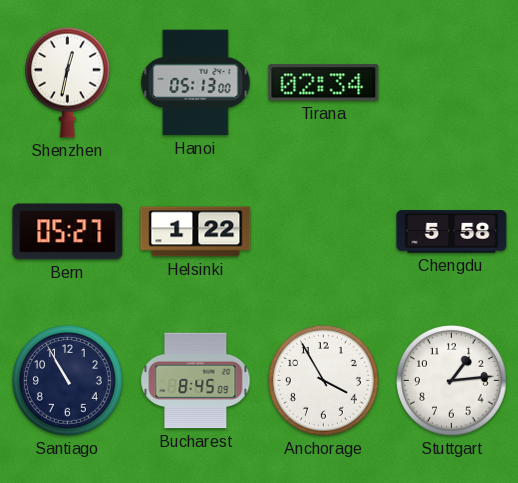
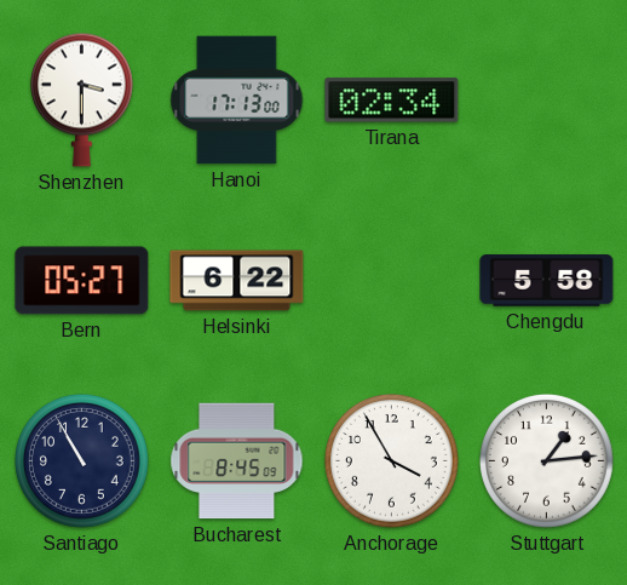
Shenzhen: 12:32 -> 3:30 (81, 99)
Hanoi: 05:13 -> 17:13 (237, 101)
Helsinki: 1:22 -> 6:22 (237, 281)
